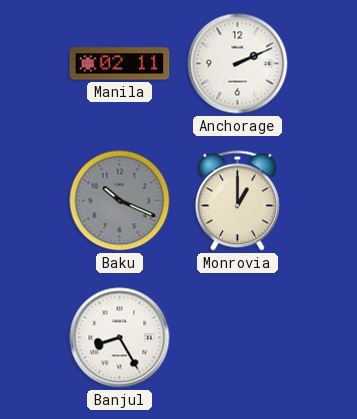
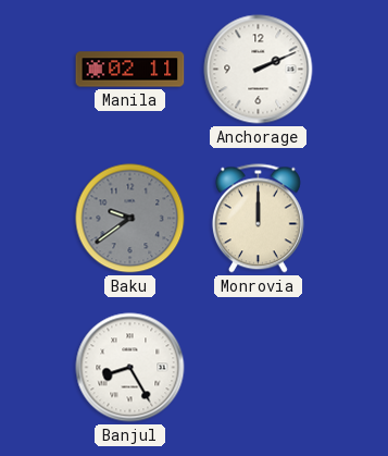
Baku: 10:19 -> 9:39 (130, 219)
Monrovia: 1:00 -> 12:00 (258, 219)
